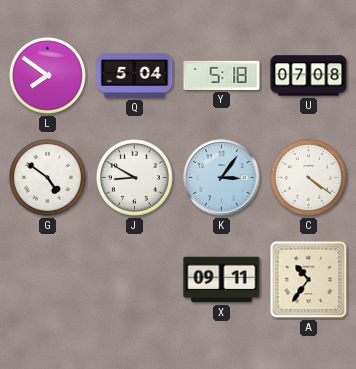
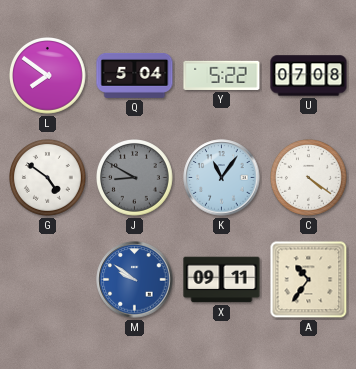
Y: 5:18 -> 5:22 (222, 75)
J dial: white -> grey (135, 178)
K: 3:06 -> 11:06 (222, 178)
M: none -> 9:51 (135, 280)
